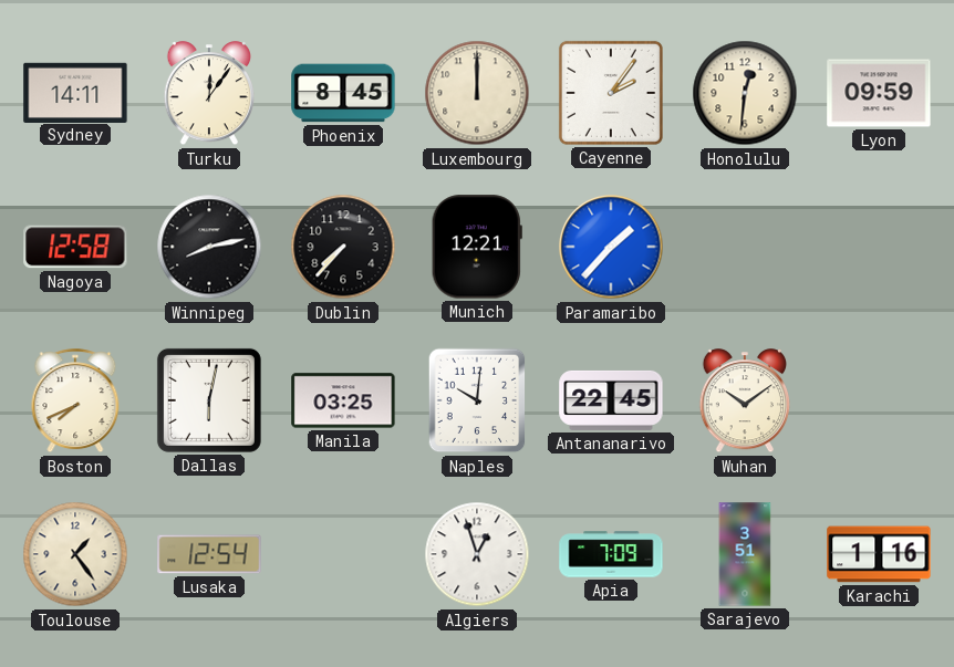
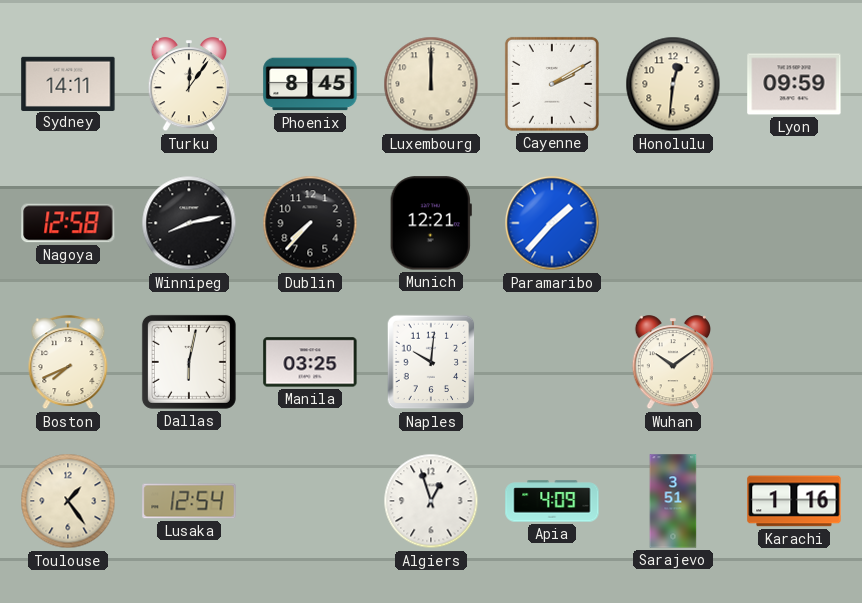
Cayenne: 2:06 -> 2:10 (552, 84)
Antananarivo: 22:45 -> none (611, 400)
Apia: 7:09 -> 4:09 (552, 501)
